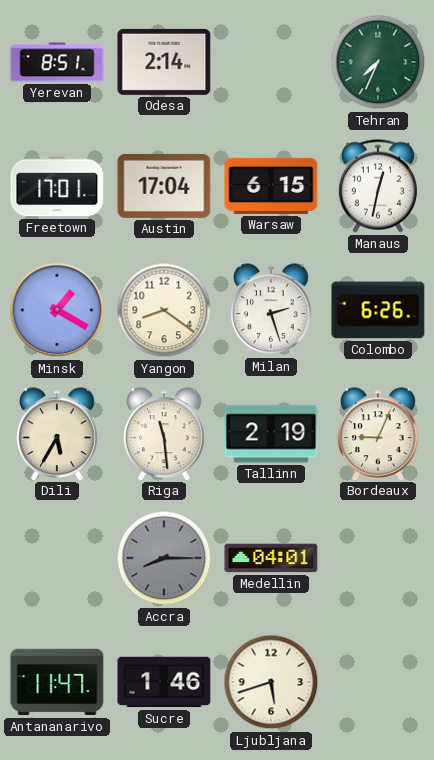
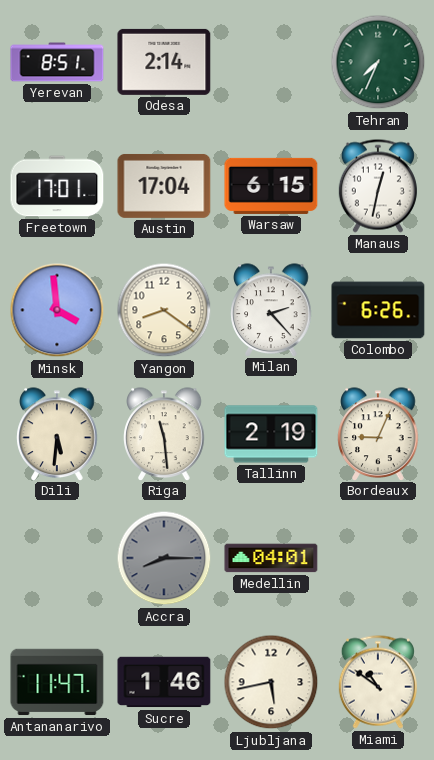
Minsk: 1:20 -> 3:59 (57, 310)
Milan: 2:27 -> 2:23 (271, 310)
Dili: 5:35 -> 5:31 (57, 434)
Ljubljana: 5:42 -> 5:43 (271, 682)
Miami: none -> 10:51 (378, 682)
